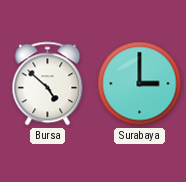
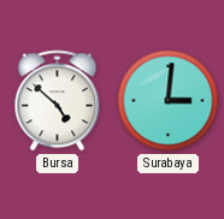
Surabaya: 3:00 -> 3:01 (169, 101)
